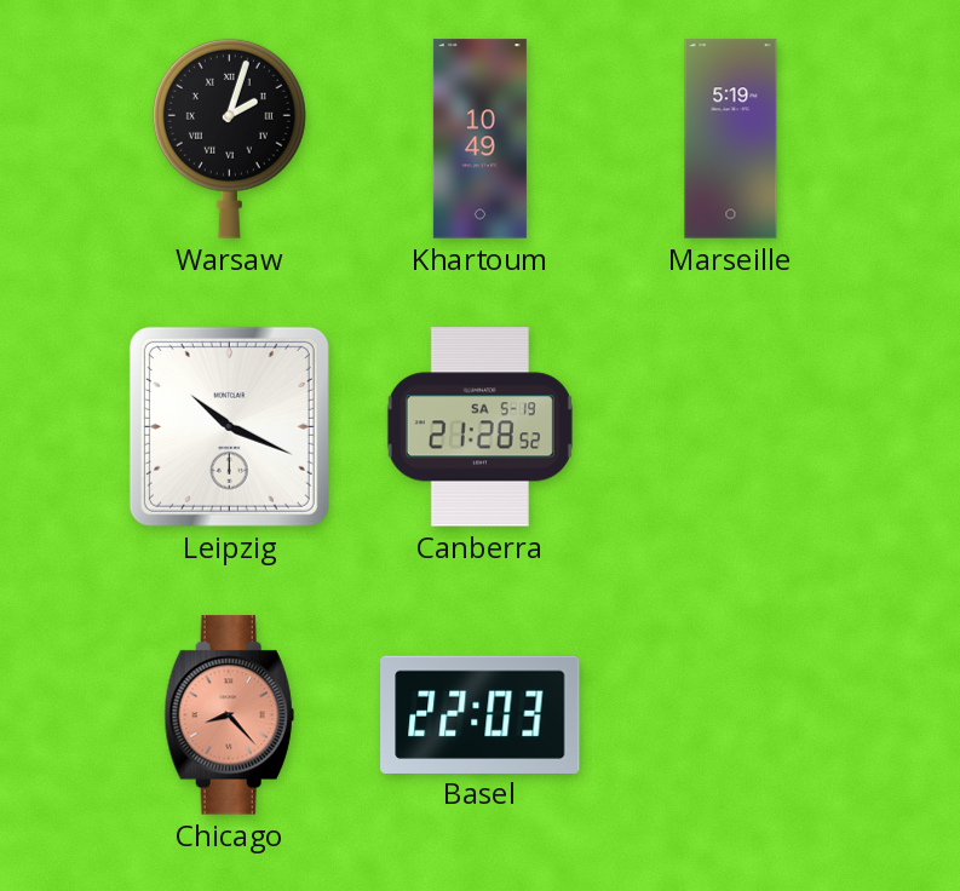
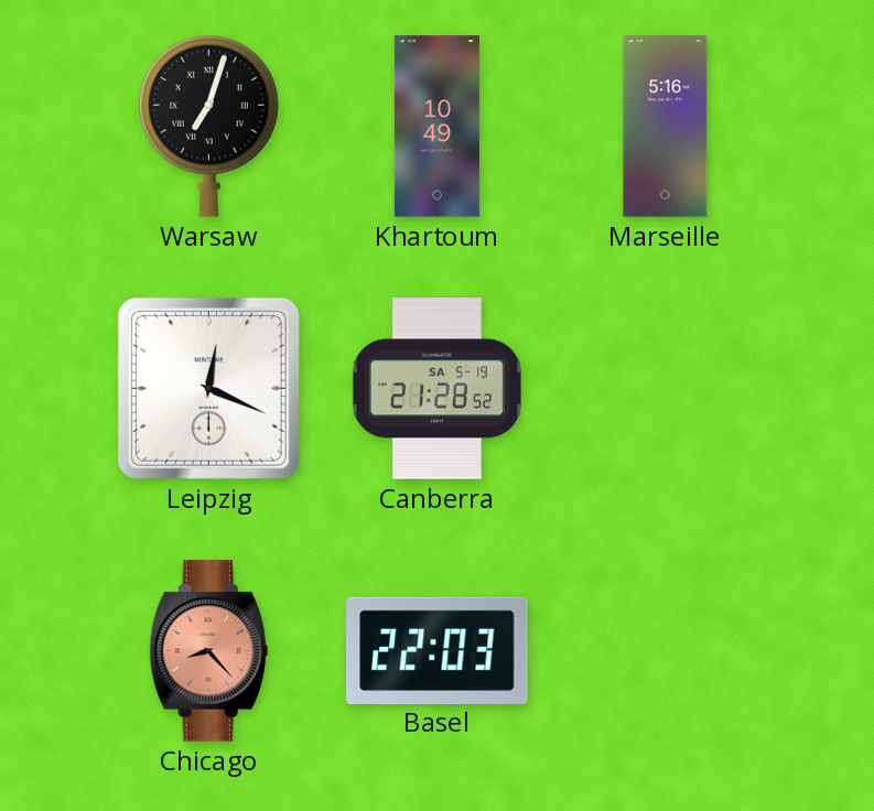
Warsaw: 2:03 -> 7:03 (208, 126)
Marseille: 5:19 -> 5:16 (666, 127)
Leipzig: 10:19 -> 12:19 (208, 388)
